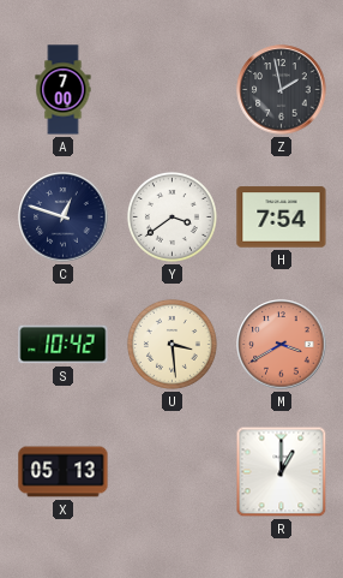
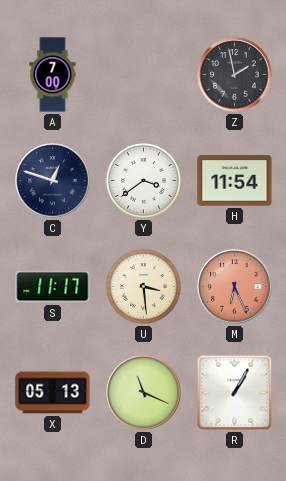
H: 7:54 -> 11:54 (235, 181)
S: 10:42 -> 11:17 (53, 287)
M: 3:40 -> 6:26 (235, 287)
D: none -> 11:19 (144, 393)
R: 1:00 -> 1:05 (235, 393)
